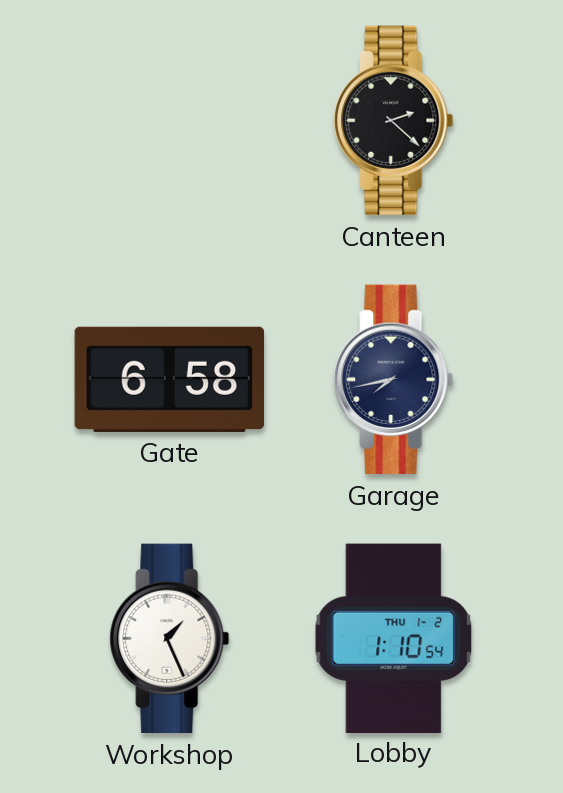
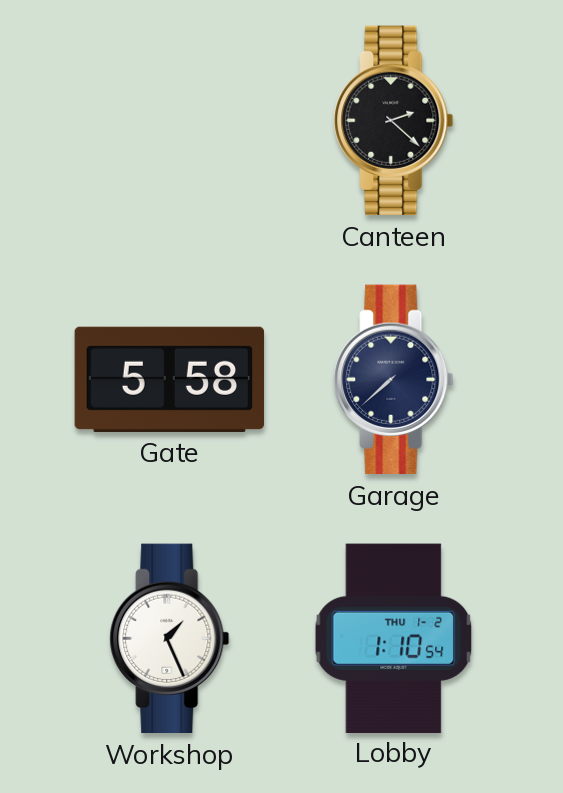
Gate: 6:58 -> 5:58 (170, 379)
Garage: 7:43 -> 7:38 (394, 380)
